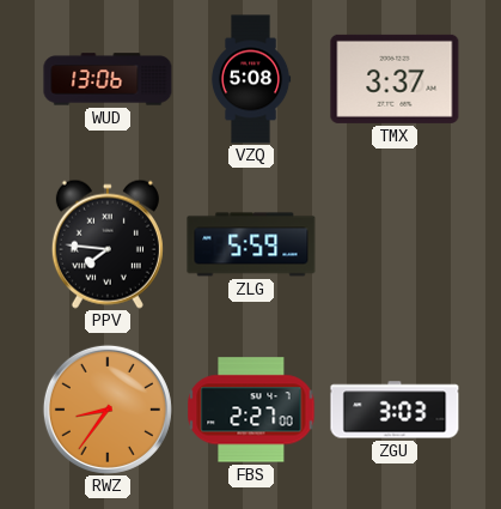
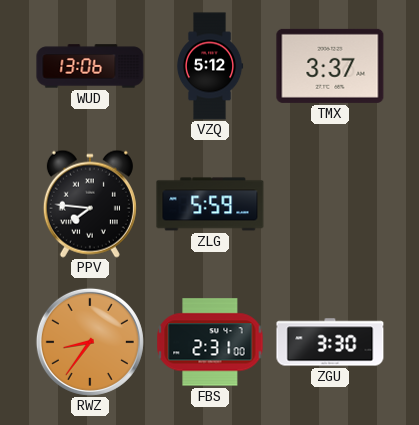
VZQ: 5:08 -> 5:12 (210, 66)
FBS: 2:27 -> 2:31 (210, 342)
ZGU: 3:03 -> 3:30 (330, 342)
